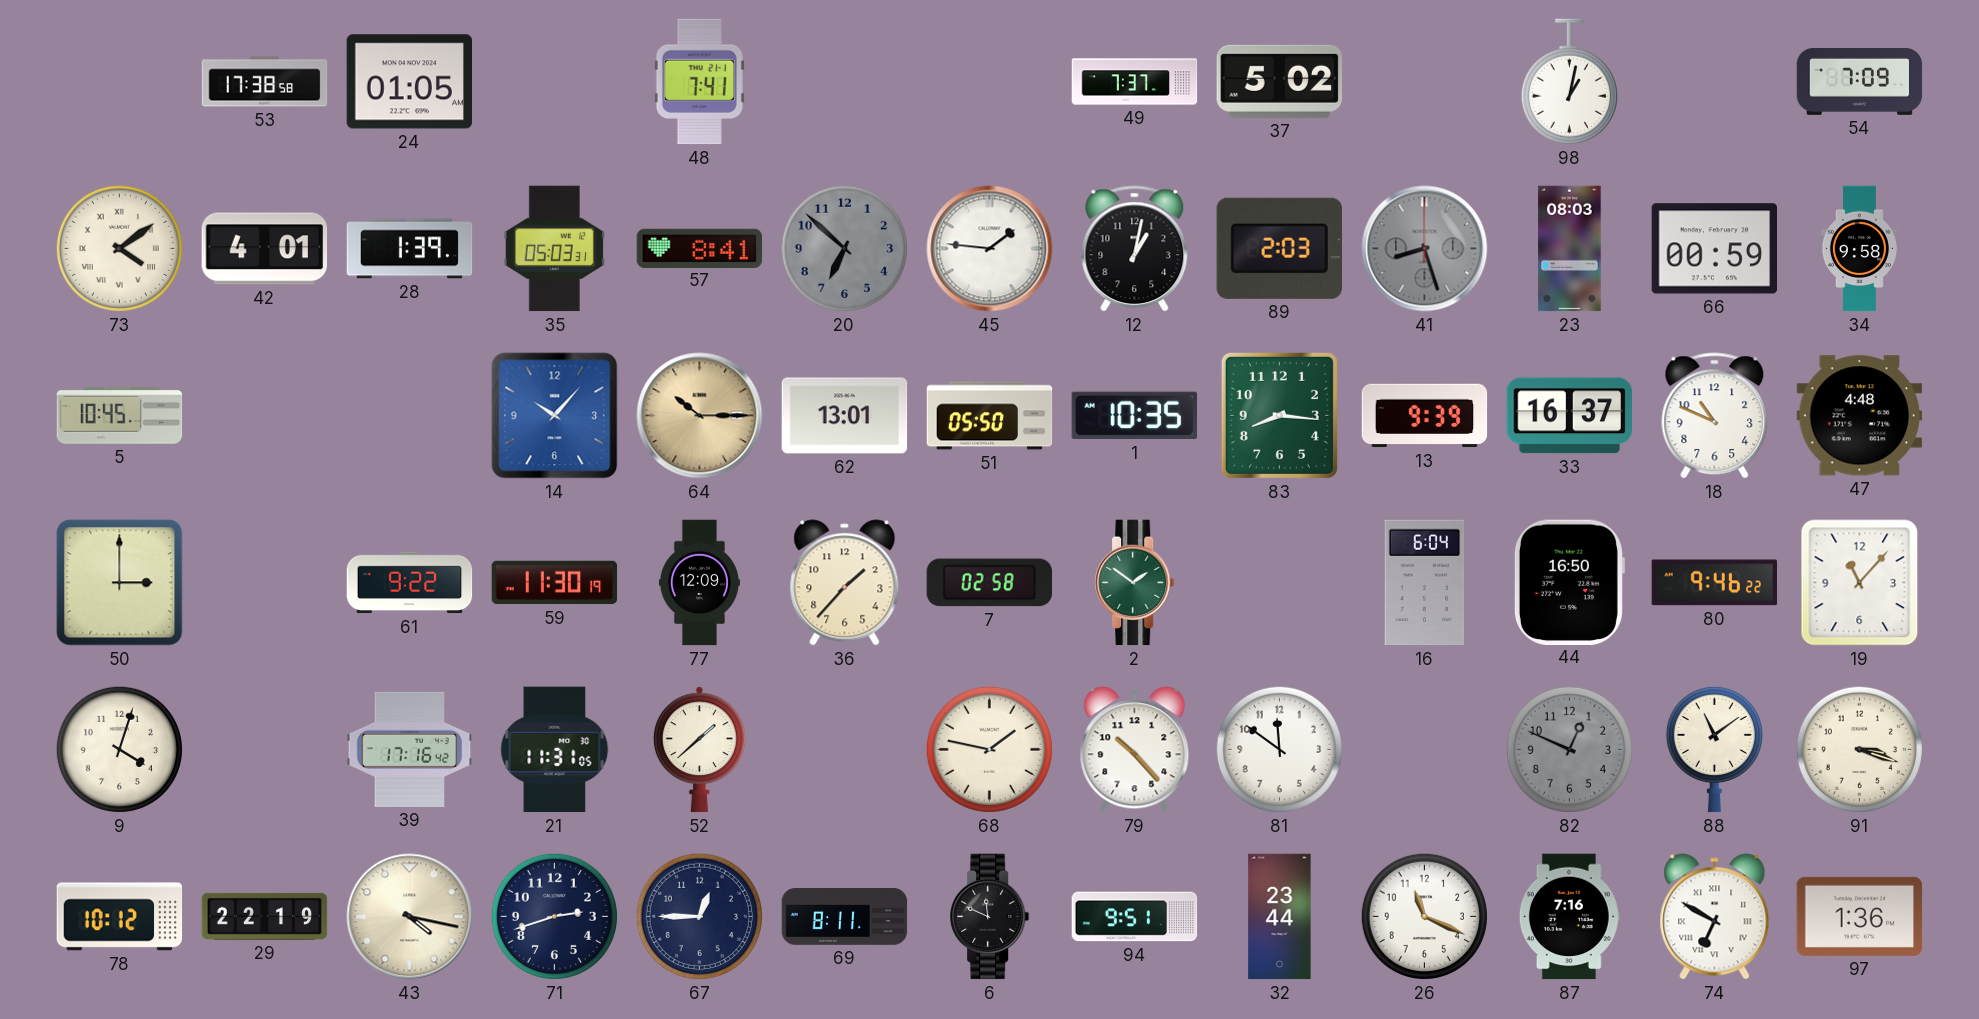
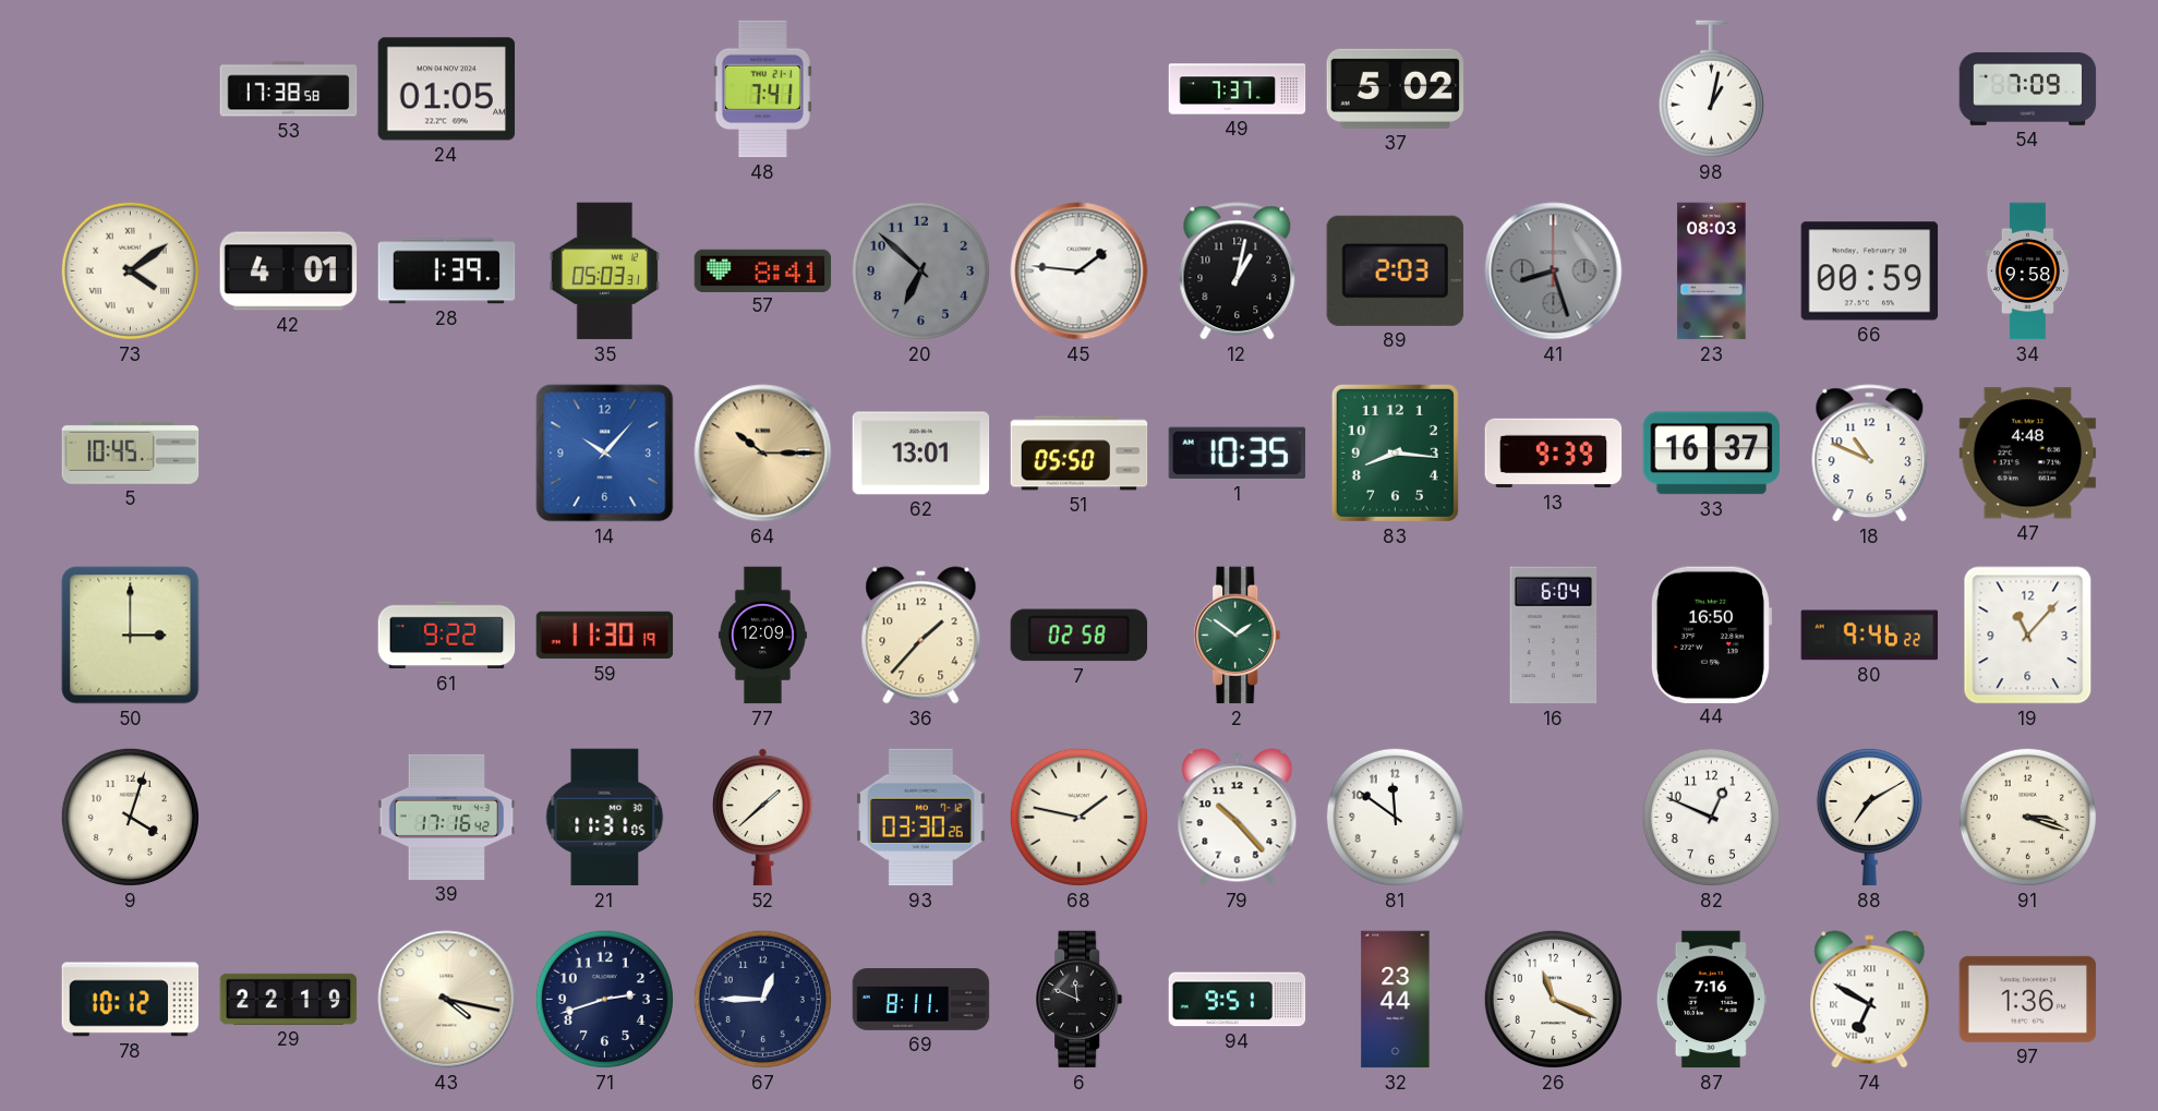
93: none -> 03:30 (921, 818)
82 dial: grey -> white (1711, 817)
88: 11:09 -> 7:10 (1869, 817)
